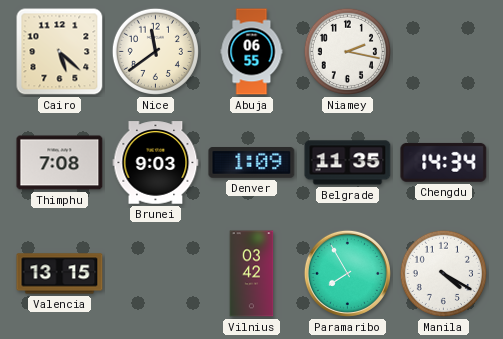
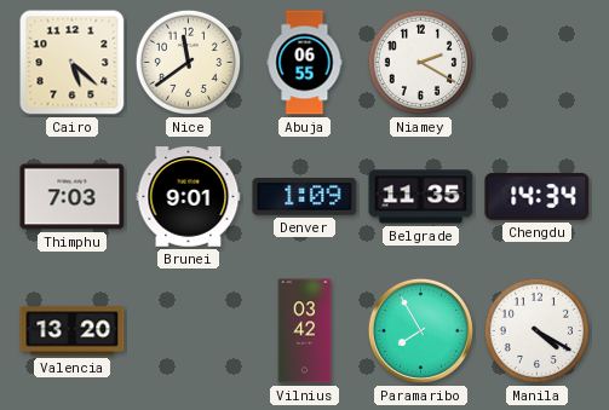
Niamey: 2:17 -> 2:20 (420, 62)
Thimphu: 7:08 -> 7:03 (73, 197)
Brunei: 9:03 -> 9:01 (189, 197)
Valencia: 13:15 -> 13:20 (73, 331)
